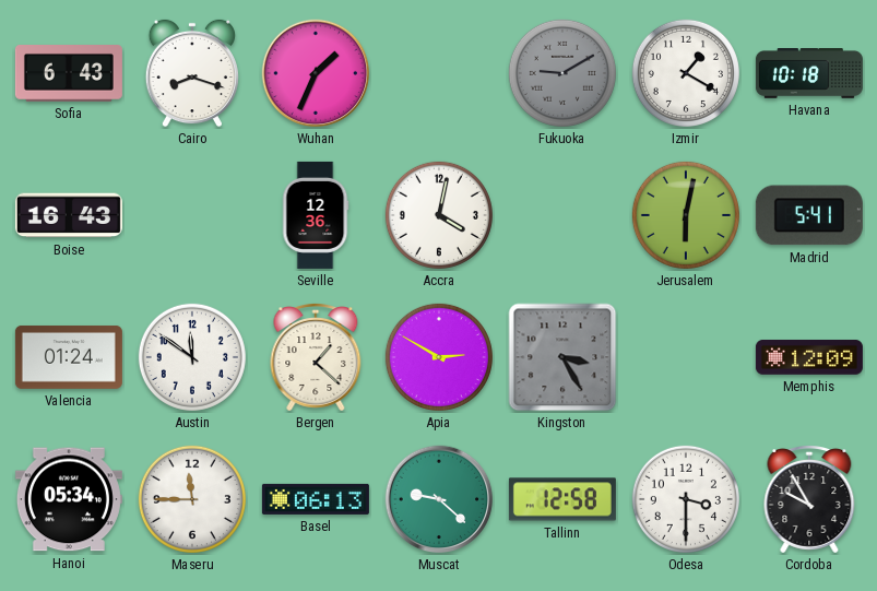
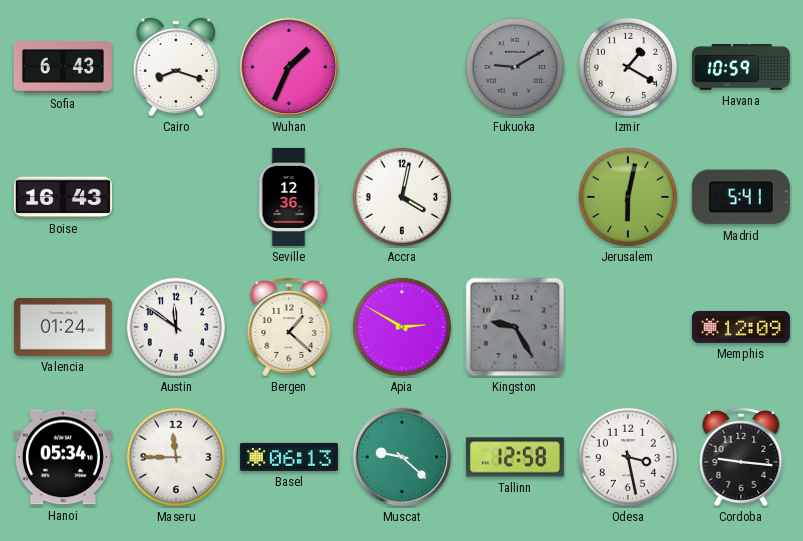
Havana: 10:18 -> 10:59 (741, 68)
Kingston: 3:25 -> 9:25 (515, 327)
Odesa: 3:30 -> 3:28 (628, 457)
Cordoba: 9:55 -> 9:16 (741, 458)
